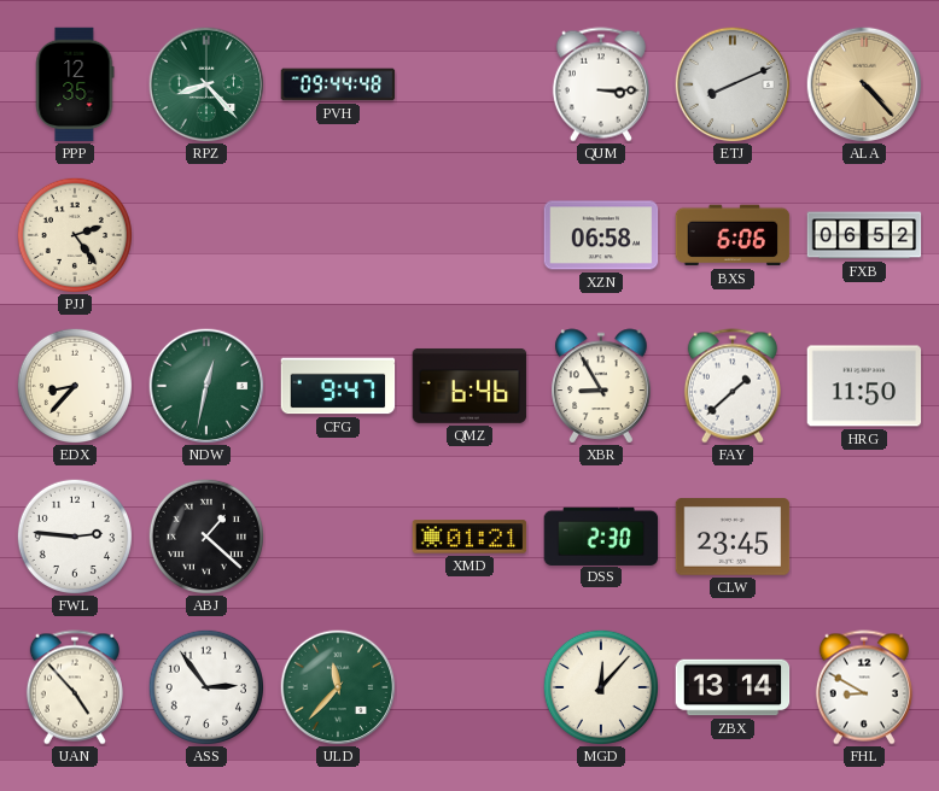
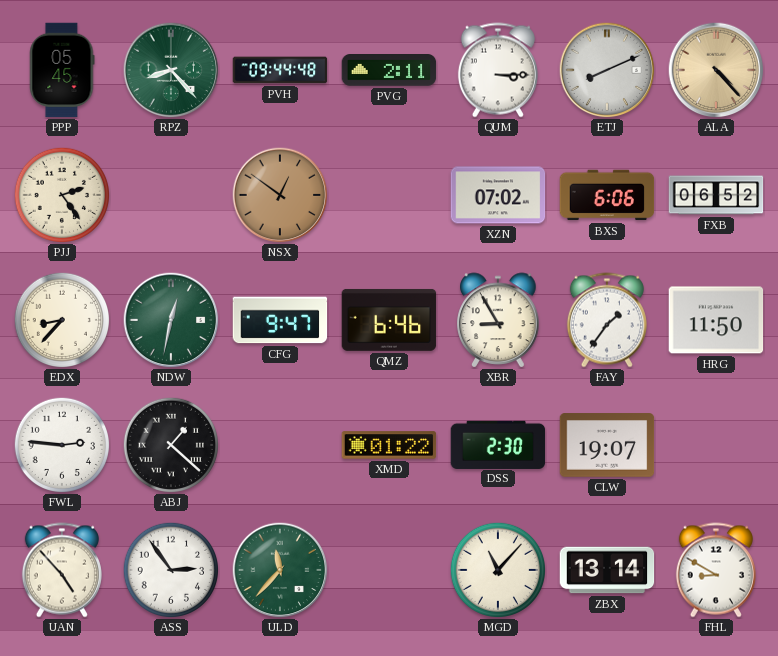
PPP: 12:35 -> 05:45 (62, 70)
PVG: none -> 2:11 (389, 71)
NSX: none -> 12:51 (280, 195)
XZN: 06:58 -> 07:02 (498, 195)
FAY: 1:38 -> 1:36 (607, 320)
XMD: 01:21 -> 01:22 (389, 445)
CLW: 23:45 -> 19:07 (607, 445)
MGD: 12:07 -> 11:07 (497, 569)
